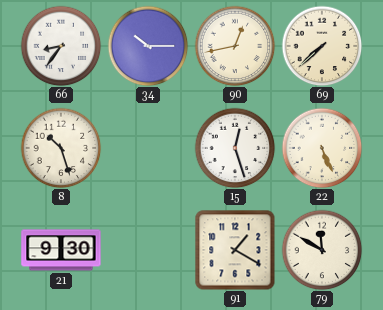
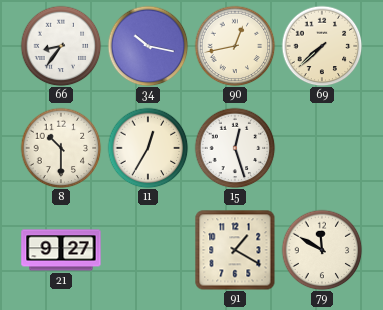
34: 10:15 -> 10:17 (148, 46)
8: 10:27 -> 10:30 (61, 148)
11: none -> 12:35 (148, 148)
22: 5:26 -> none (322, 148)
21: 9:30 -> 9:27 (61, 250)
